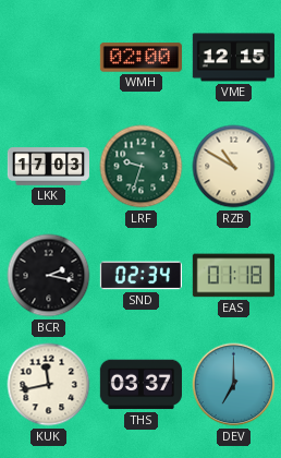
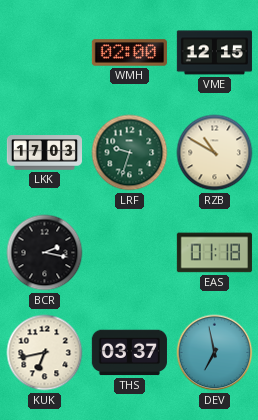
SND: 02:34 -> none (140, 276)
KUK: 11:43 -> 6:43 (45, 353)
DEV: 7:00 -> 6:58 (215, 353)
